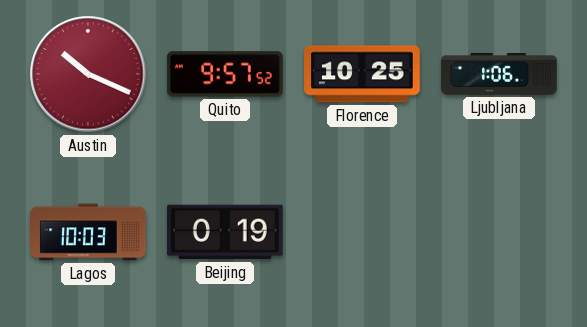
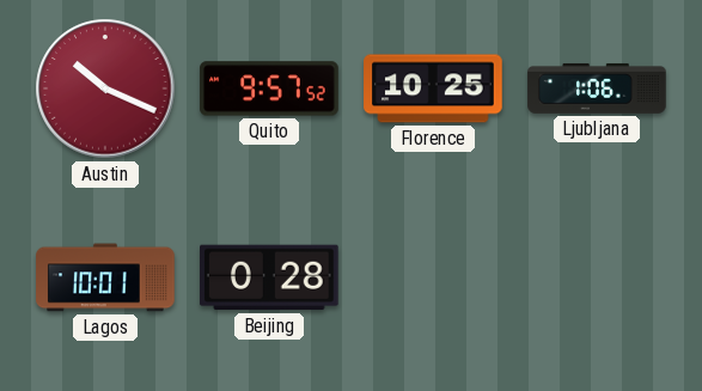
Lagos: 10:03 -> 10:01 (105, 277)
Beijing: 0:19 -> 0:28 (270, 277)
